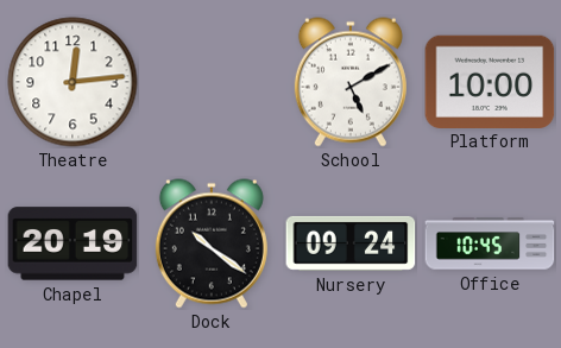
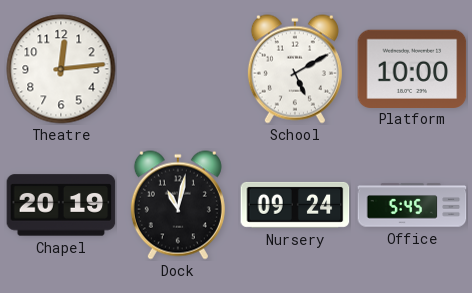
Dock: 10:21 -> 11:02 (178, 205)
Office: 10:45 -> 5:45 (412, 205)
